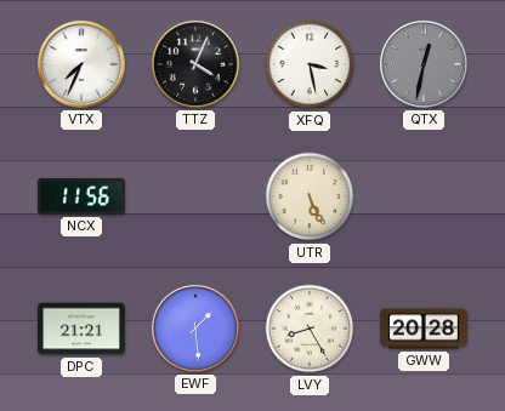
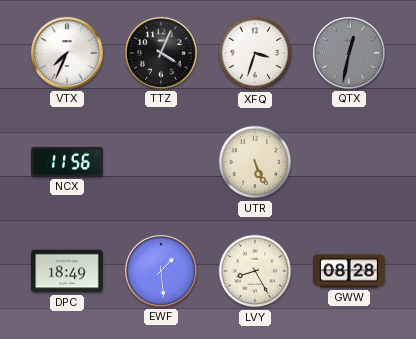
XFQ: 3:28 -> 3:33 (255, 53)
DPC: 21:21 -> 18:49 (68, 271)
GWW: 20:28 -> 08:28 (350, 271)
